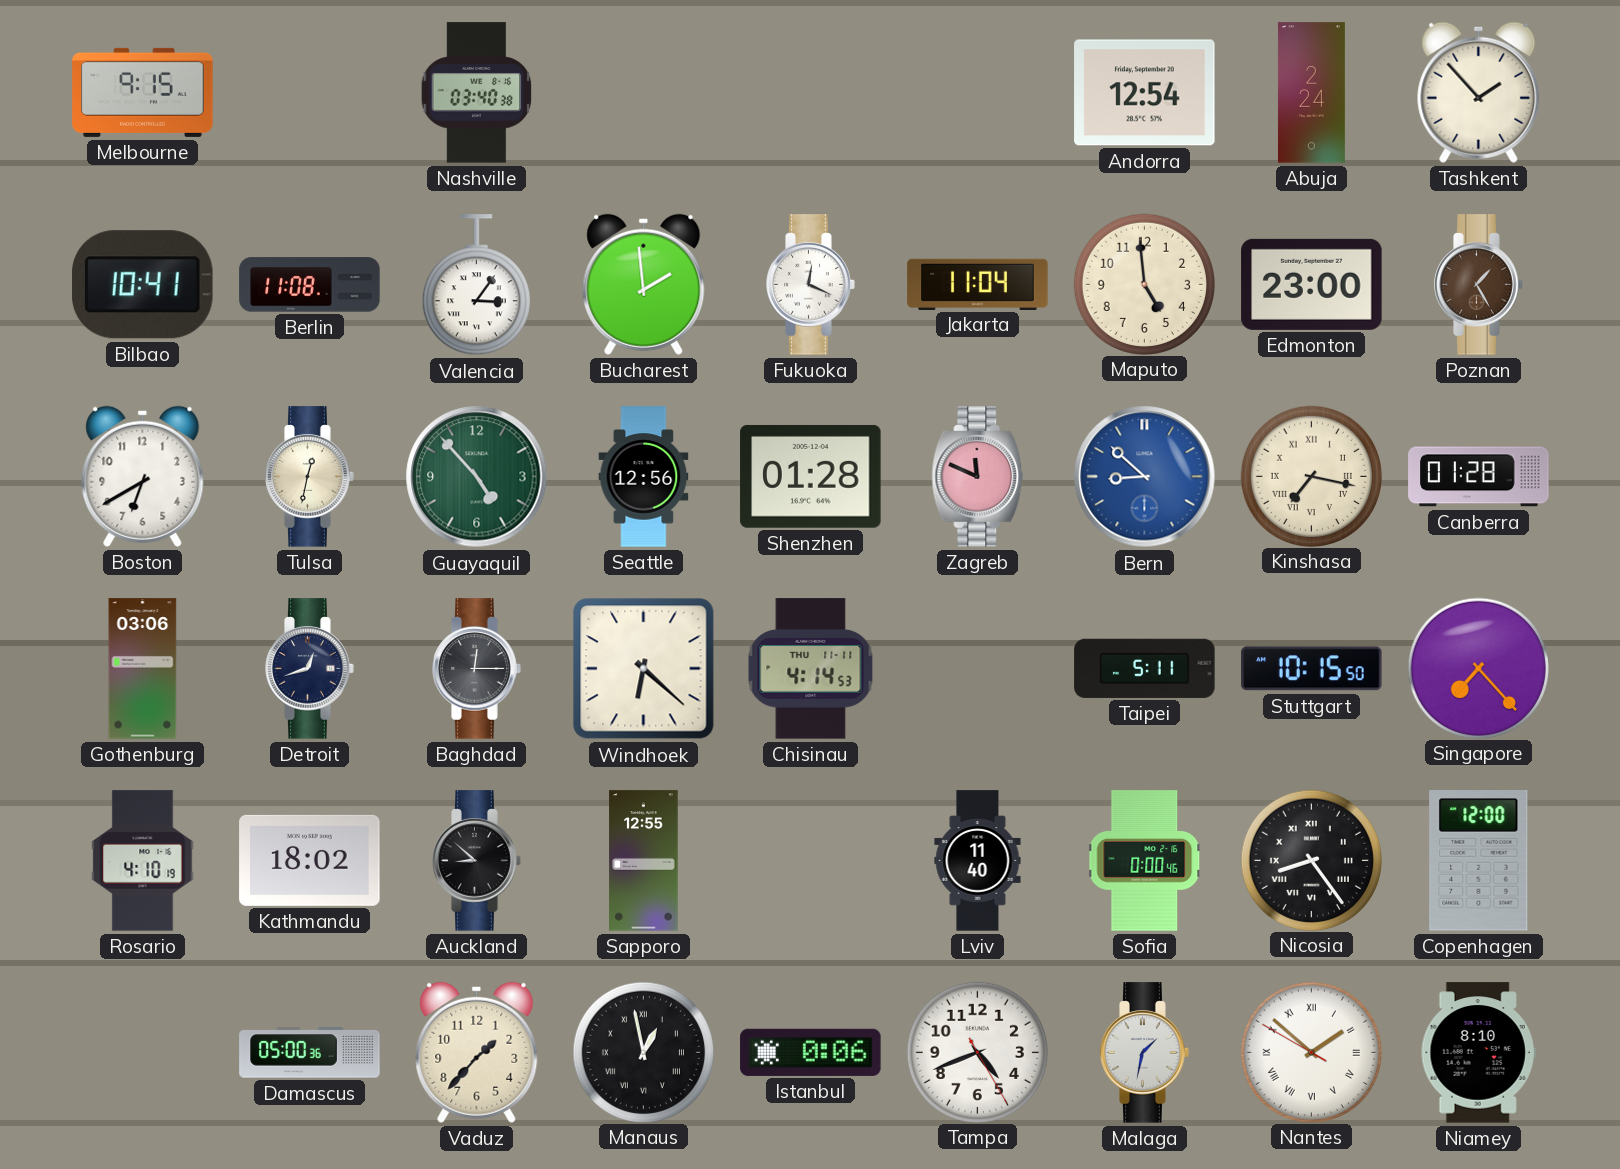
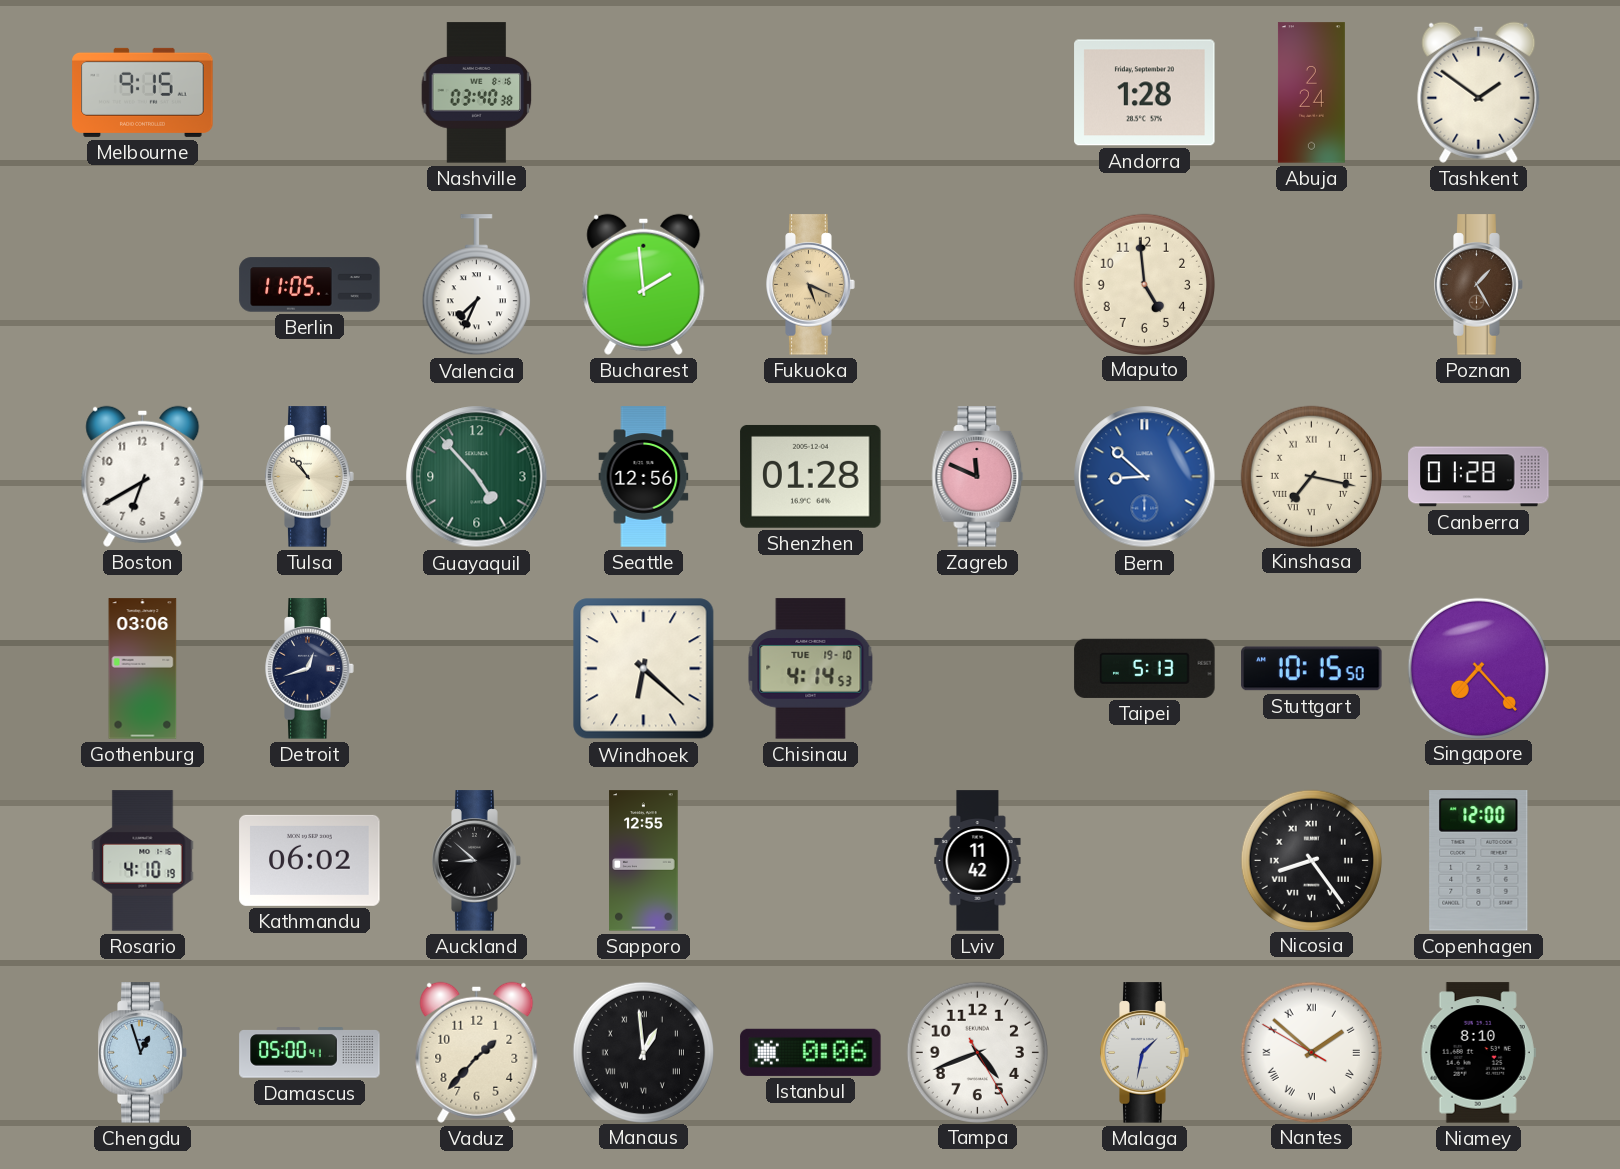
Andorra: 12:54 -> 1:28 (1145, 93)
Tashkent: 1:53 -> 1:51 (1479, 92)
Bilbao: 10:41 -> none (143, 285)
Berlin: 11:08 -> 11:05 (310, 285)
Valencia: 3:06 -> 7:34 (476, 285)
Fukuoka: 12:19 -> 5:19 (811, 285)
Fukuoka dial: white -> champagne (811, 285)
Jakarta: 11:04 -> none (978, 284)
Edmonton: 23:00 -> none (1312, 284)
Tulsa: 12:32 -> 10:53 (310, 477)
Baghdad: 12:15 -> none (477, 669)
Chisinau date: THU 11-11 -> TUE 19-10 (811, 669)
Taipei: 5:11 -> 5:13 (1145, 668)
Kathmandu: 18:02 -> 06:02 (310, 860)
Lviv: 11:40 -> 11:42 (978, 861)
Sofia: 0:00 -> none (1145, 861)
Chengdu: none -> 12:57 (143, 1053)
Damascus: 05:00:36 -> 05:00:41 (310, 1053)
Manaus: 12:58 -> 12:59 (643, 1052)
